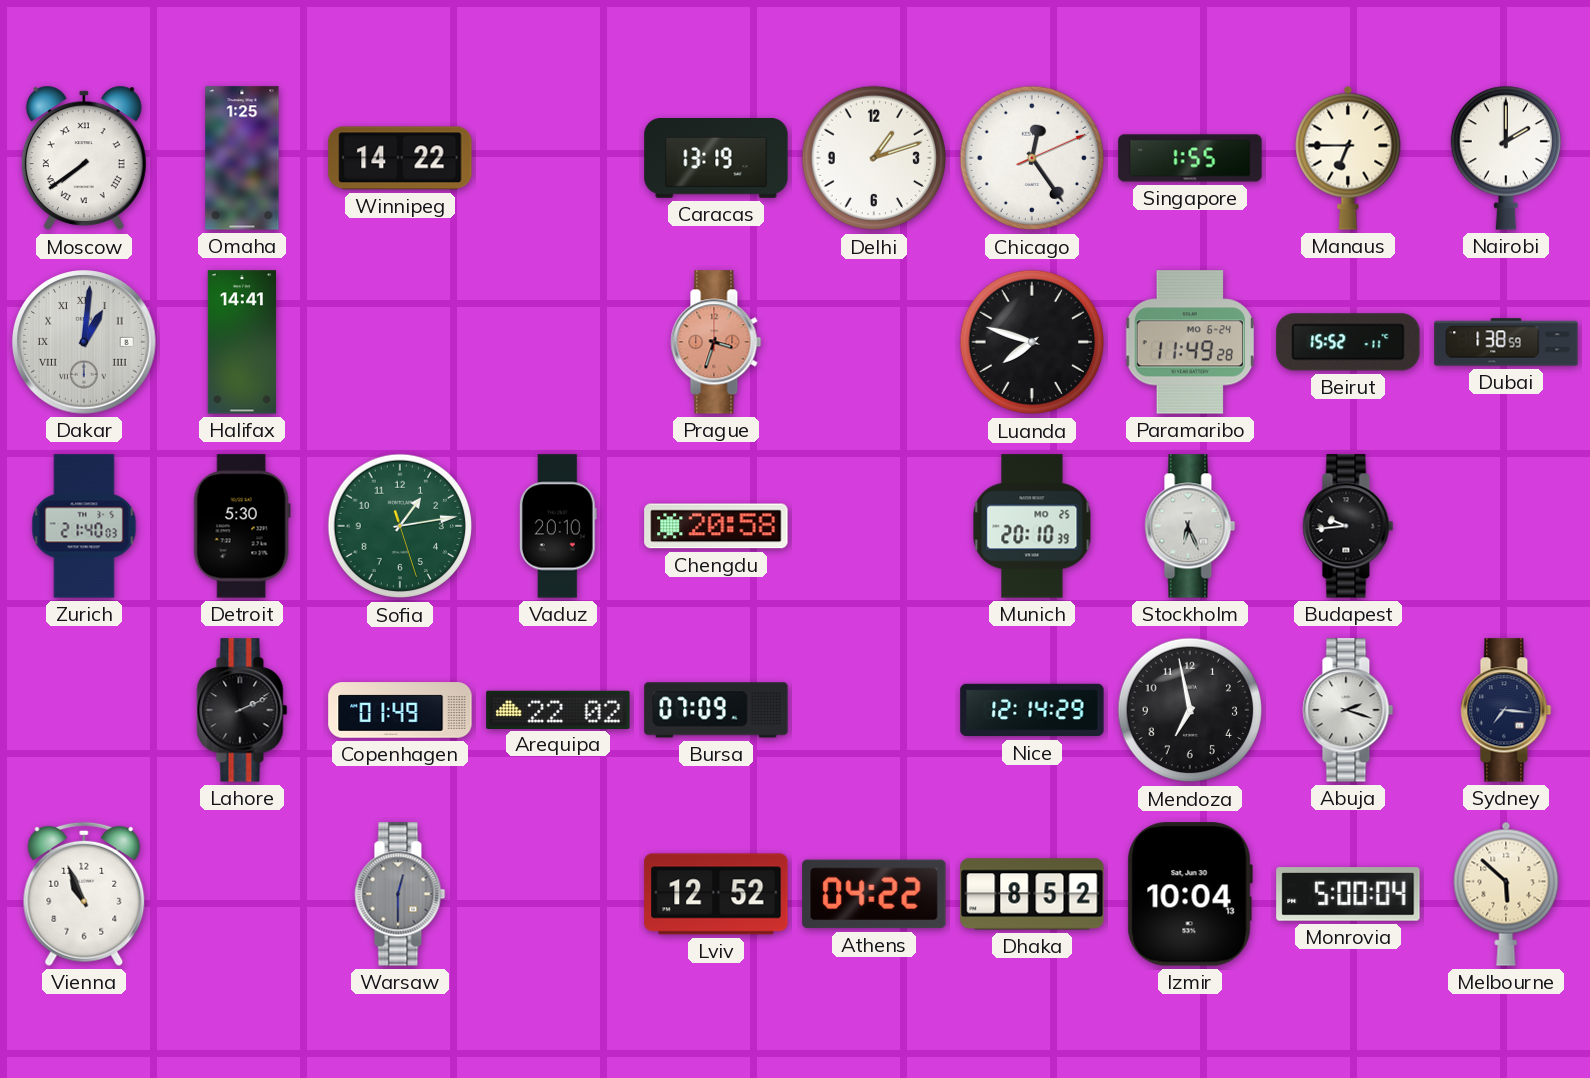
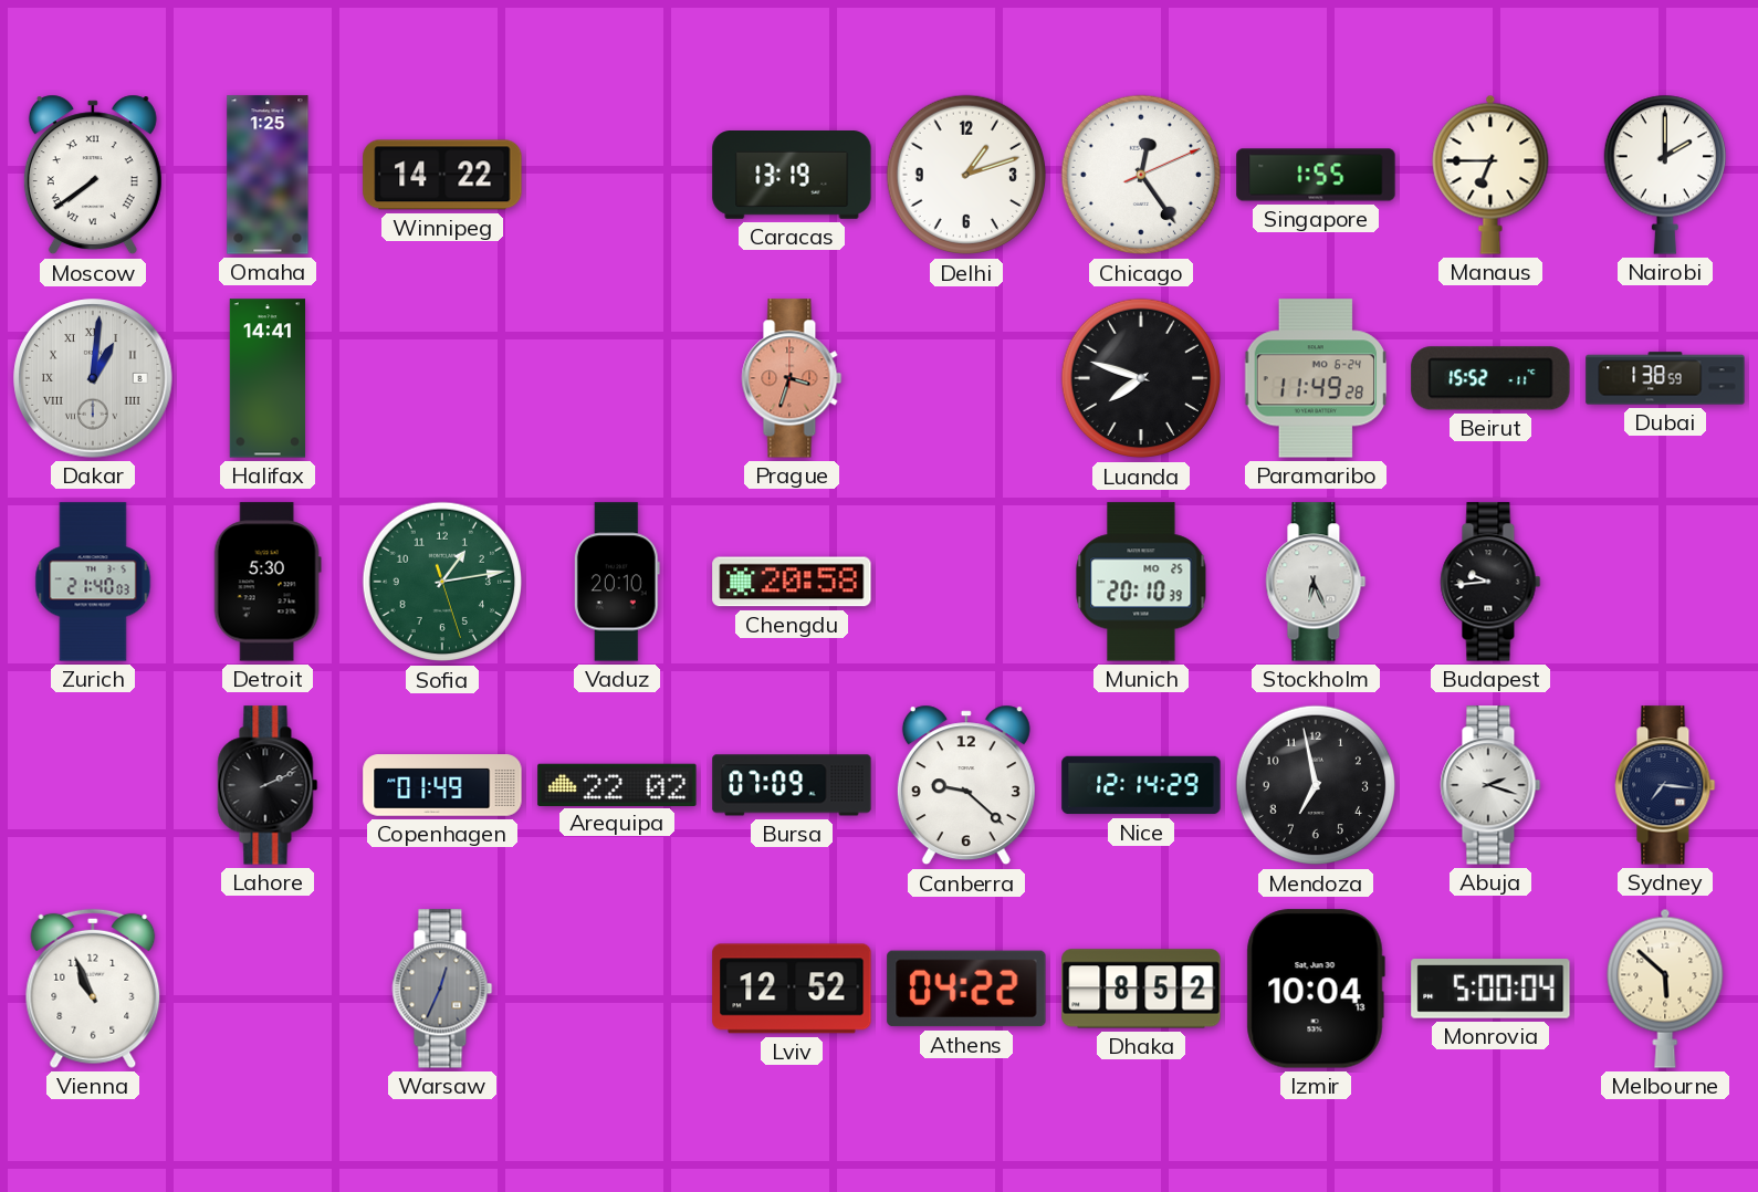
Canberra: none -> 9:22 (966, 785)
Warsaw: 12:30 -> 12:34 (442, 989)
